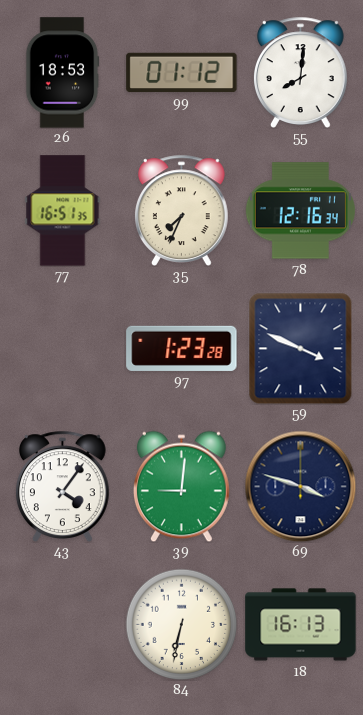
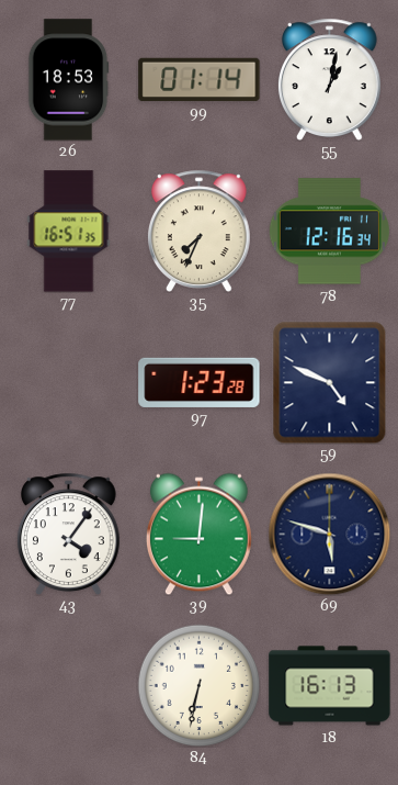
99: 01:12 -> 01:14 (200, 80)
55: 8:01 -> 1:02 (329, 79)
59: 3:49 -> 4:49 (330, 382)
69: 3:48 -> 5:48 (329, 534)
